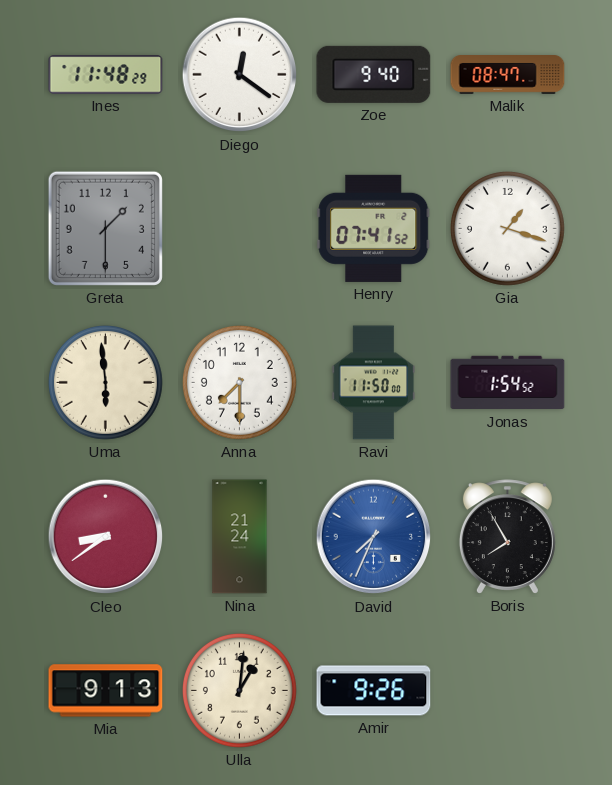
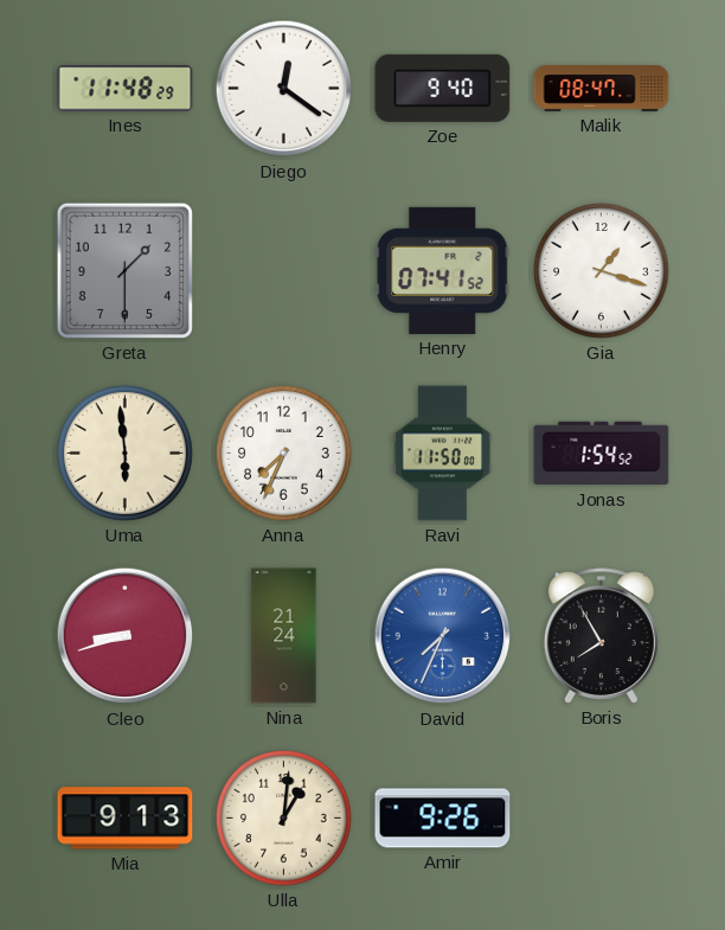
Anna: 7:30 -> 7:34 (283, 453)
Cleo: 8:39 -> 8:42 (126, 636)
